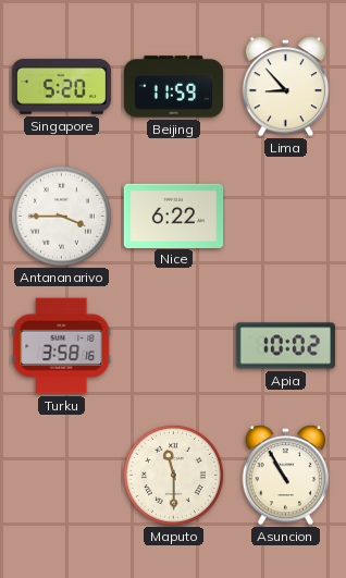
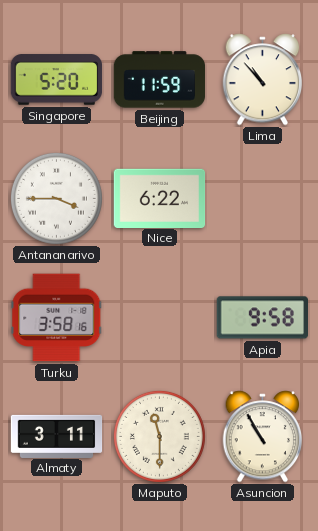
Lima: 8:53 -> 10:53 (263, 80)
Apia: 10:02 -> 9:58 (262, 318)
Almaty: none -> 3:11 (57, 436)
